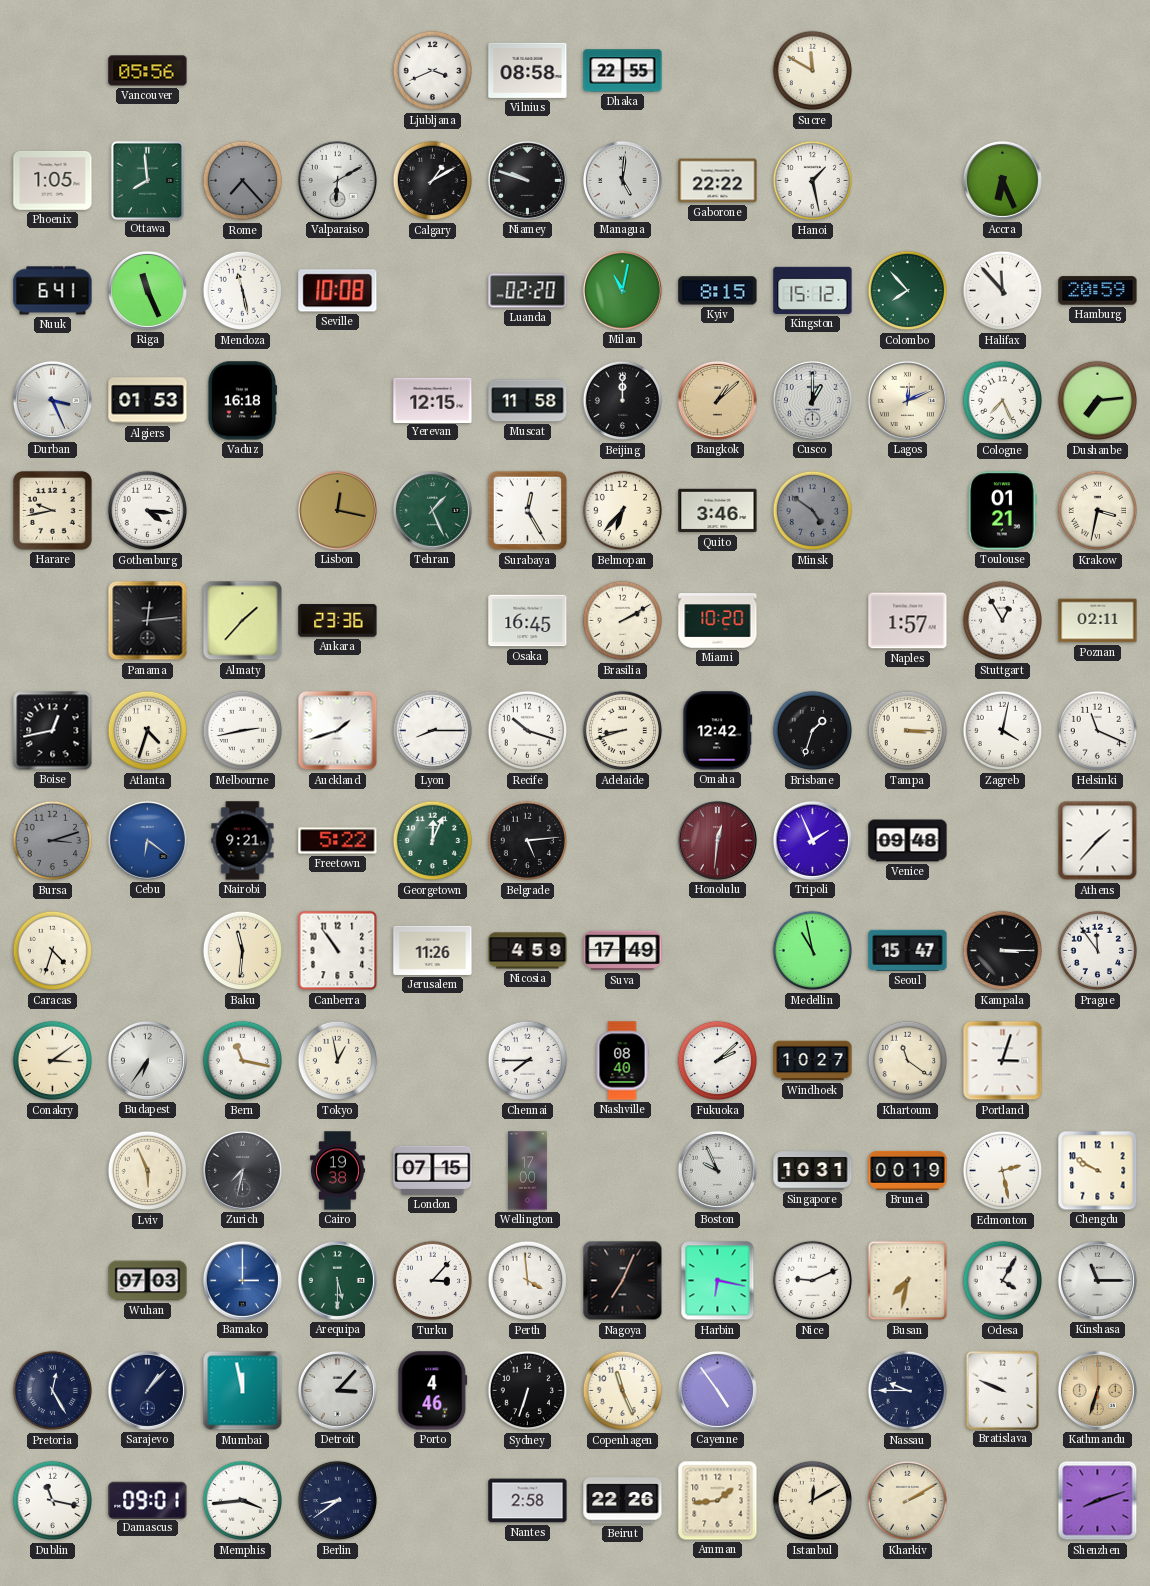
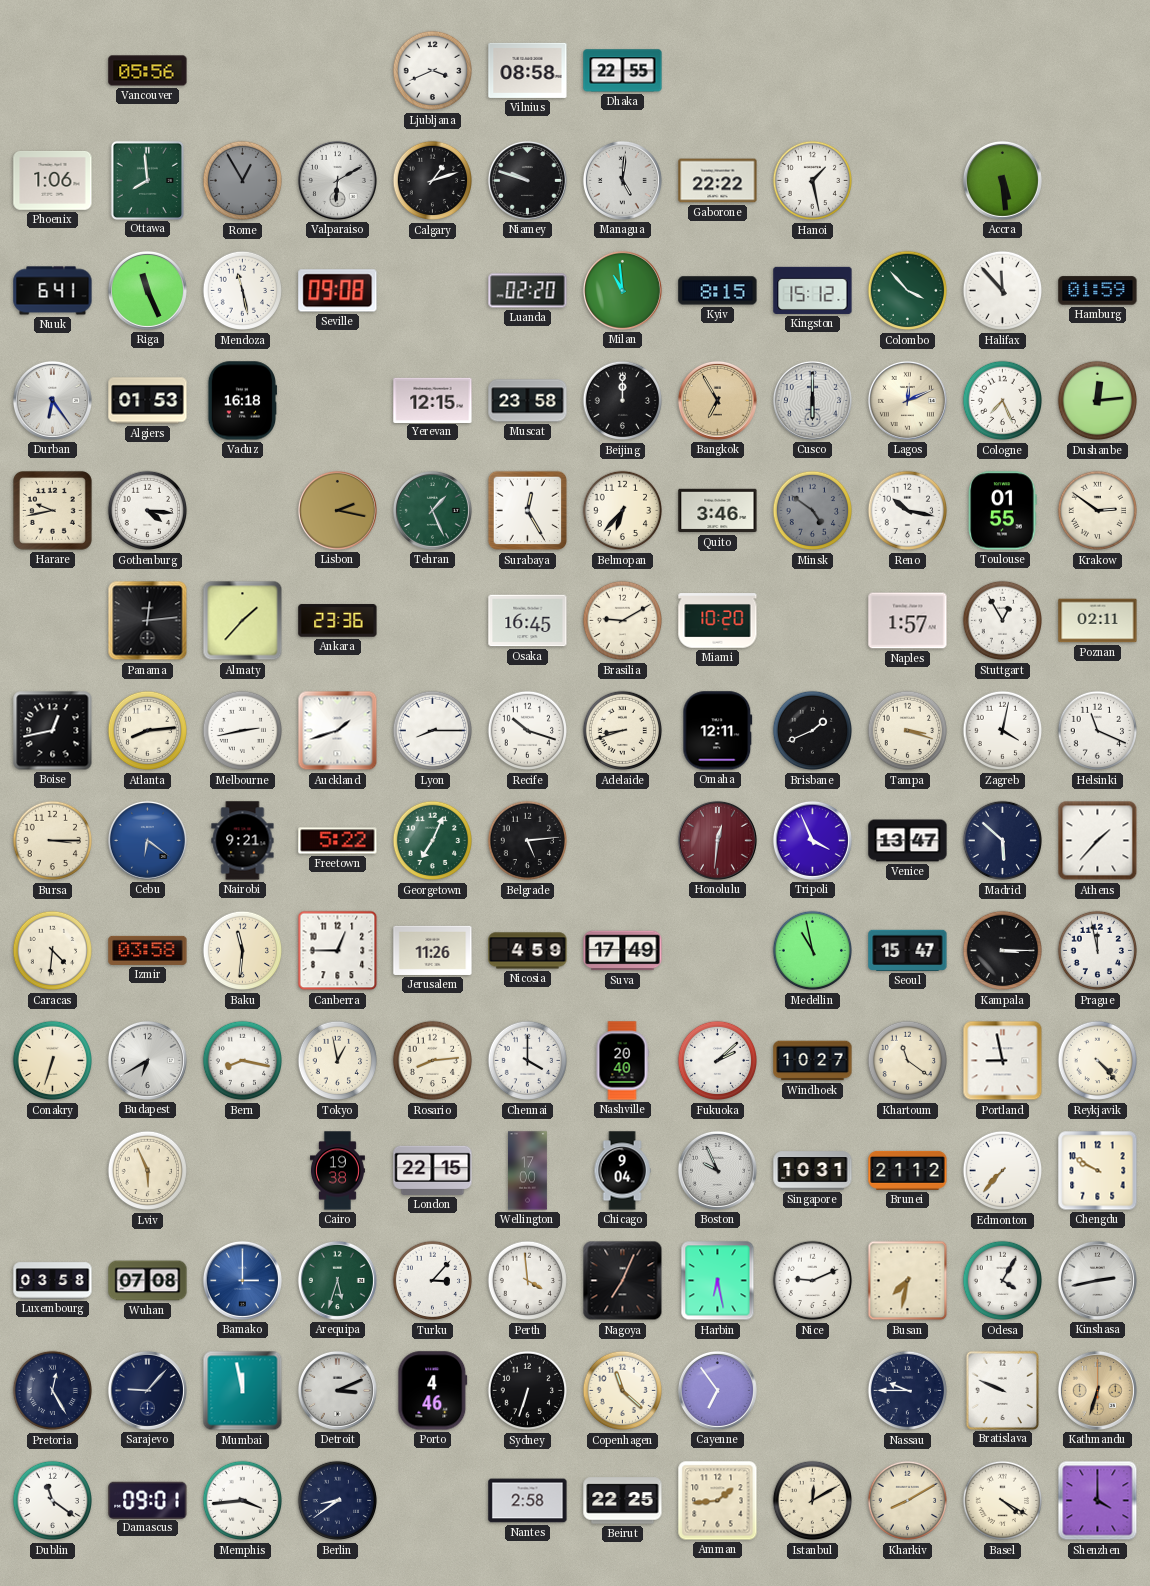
Sucre: 11:50 -> none (813, 71)
Phoenix: 1:05 -> 1:06 (53, 181)
Rome: 7:23 -> 12:55 (243, 181)
Calgary: 1:10 -> 1:12 (433, 181)
Accra: 6:26 -> 5:29 (1002, 180)
Seville: 10:08 -> 09:08 (338, 291)
Milan: 11:02 -> 10:59 (622, 290)
Colombo: 7:53 -> 3:53 (908, 291)
Hamburg: 20:59 -> 01:59 (1098, 291)
Durban: 3:26 -> 6:24 (52, 400)
Muscat: 11:58 -> 23:58 (528, 401)
Bangkok: 1:08 -> 6:55 (717, 400)
Cusco: 1:00 -> 6:00 (812, 400)
Dushanbe: 7:14 -> 12:14 (1098, 401)
Lisbon: 12:17 -> 2:17 (337, 510)
Reno: none -> 10:17 (908, 511)
Toulouse: 01:21 -> 01:55 (1002, 511)
Krakow: 3:32 -> 2:51 (1098, 511)
Brasilia: 2:10 -> 9:10 (623, 621)
Atlanta: 4:33 -> 8:14 (148, 731)
Omaha: 12:42 -> 12:11 (718, 731)
Brisbane: 1:33 -> 1:41 (813, 731)
Tampa: 3:15 -> 3:18 (908, 731)
Bursa: 3:12 -> 3:15 (53, 841)
Bursa dial: grey -> cream (53, 841)
Georgetown: 12:04 -> 7:04 (433, 841)
Tripoli: 1:56 -> 3:56 (812, 840)
Venice: 09:48 -> 13:47 (908, 841)
Madrid: none -> 5:52 (1003, 841)
Caracas: 4:33 -> 4:31 (53, 951)
Izmir: none -> 03:58 (148, 950)
Canberra: 10:54 -> 12:45 (338, 951)
Prague: 11:54 -> 11:58 (1098, 951)
Conakry: 3:09 -> 6:33 (53, 1061)
Budapest: 6:36 -> 6:40 (147, 1060)
Bern: 11:17 -> 8:17 (243, 1061)
Rosario: none -> 8:14 (433, 1061)
Chennai: 7:45 -> 4:00 (528, 1061)
Nashville: 08:40 -> 20:40 (622, 1061)
Portland: 3:03 -> 8:58 (1003, 1061)
Reykjavik: none -> 4:23 (1098, 1061)
Zurich: 7:32 -> none (242, 1170)
London: 07:15 -> 22:15 (433, 1170)
Chicago: none -> 9:04 (622, 1171)
Brunei: 00:19 -> 21:12 (908, 1170)
Edmonton: 2:28 -> 7:37 (1003, 1171)
Luxembourg: none -> 03:58 (53, 1281)
Wuhan: 07:03 -> 07:08 (148, 1281)
Arequipa: 5:30 -> 5:33 (337, 1280)
Harbin: 6:17 -> 6:28 (718, 1281)
Kinshasa: 11:15 -> 2:43 (1097, 1280)
Sarajevo: 1:07 -> 9:07 (147, 1390)
Detroit: 3:07 -> 3:11 (337, 1390)
Copenhagen: 11:26 -> 11:22 (623, 1391)
Cayenne: 4:54 -> 6:54 (717, 1390)
Dublin: 11:17 -> 11:21 (53, 1501)
Beirut: 22:26 -> 22:25 (623, 1501)
Kharkiv: 2:10 -> 8:10 (908, 1501)
Basel: none -> 4:20 (1003, 1501)
Shenzhen: 8:12 -> 4:00 (1098, 1501)
